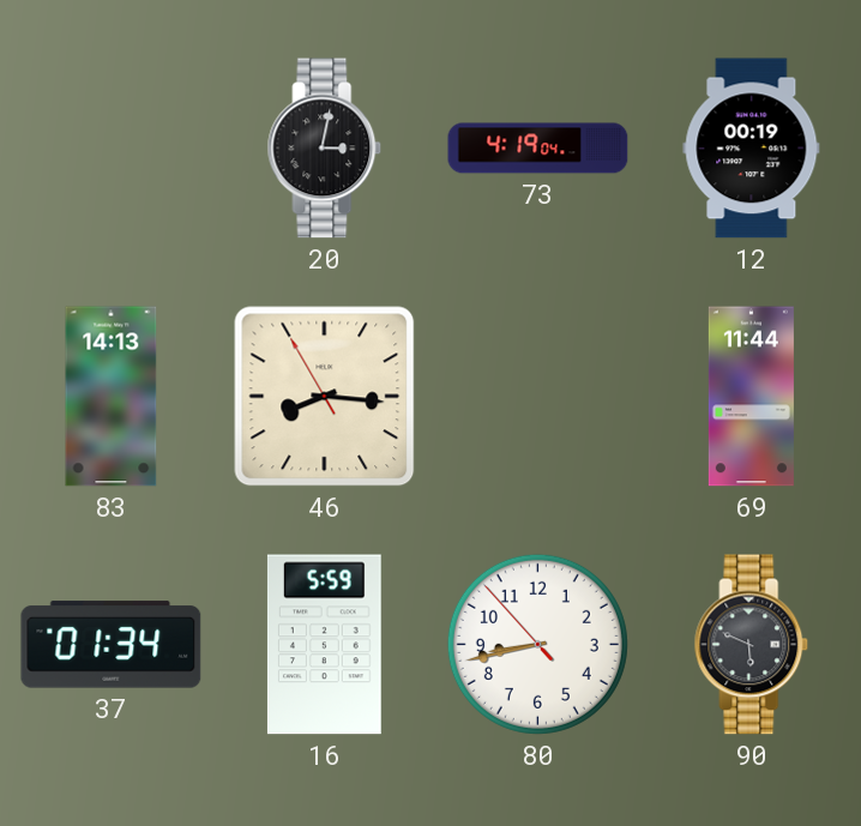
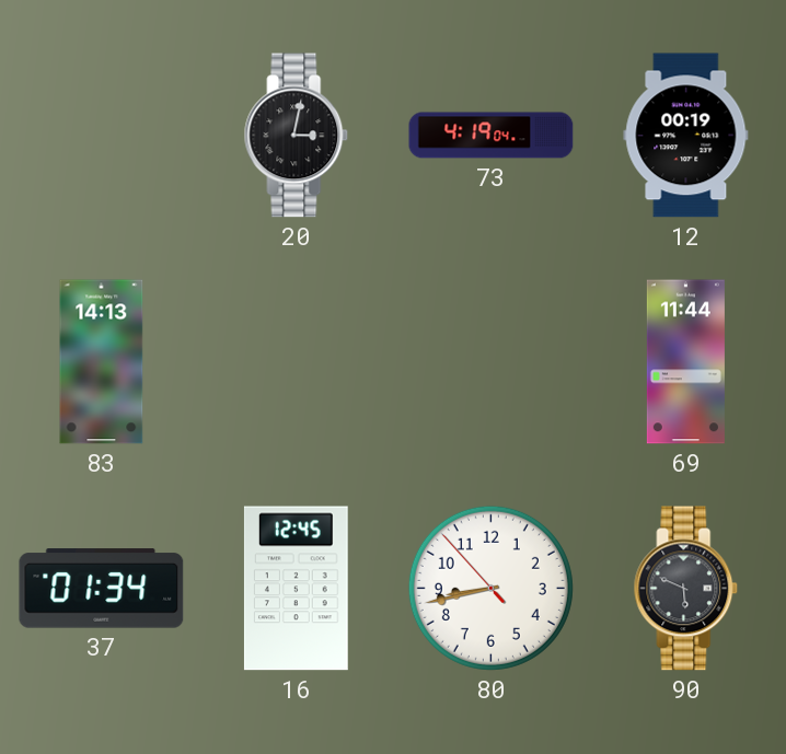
46: 8:15 -> none (325, 397)
16: 5:59 -> 12:45 (296, 589)
